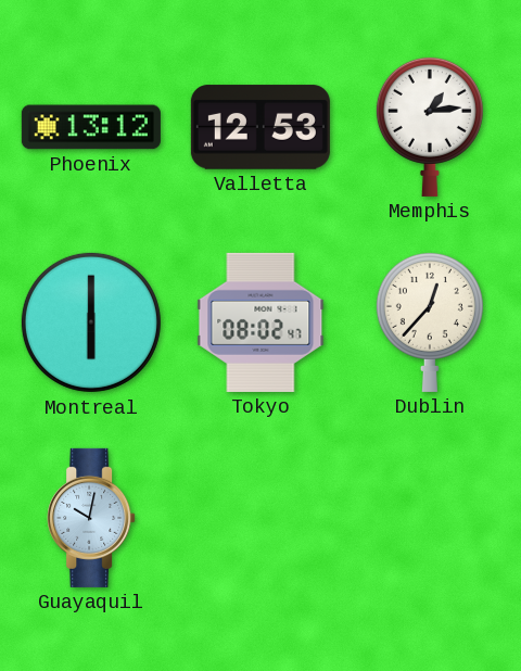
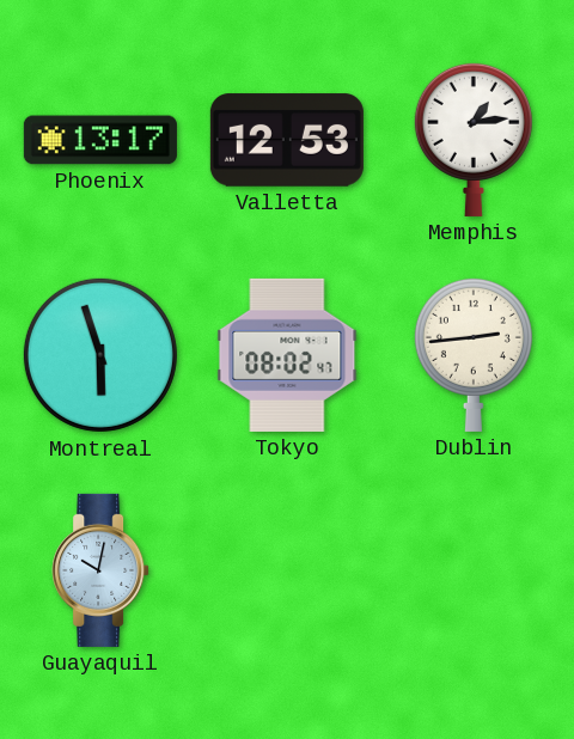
Phoenix: 13:12 -> 13:17 (100, 140)
Montreal: 6:00 -> 5:57 (100, 355)
Dublin: 12:37 -> 2:44 (474, 354)
